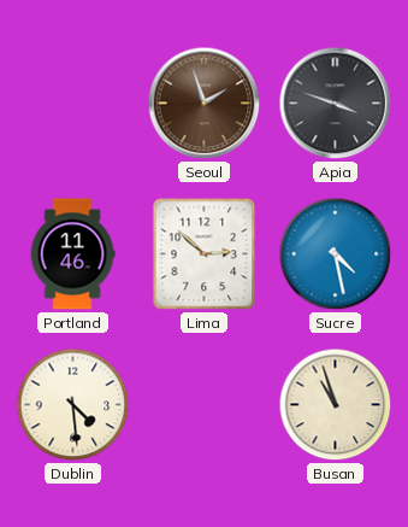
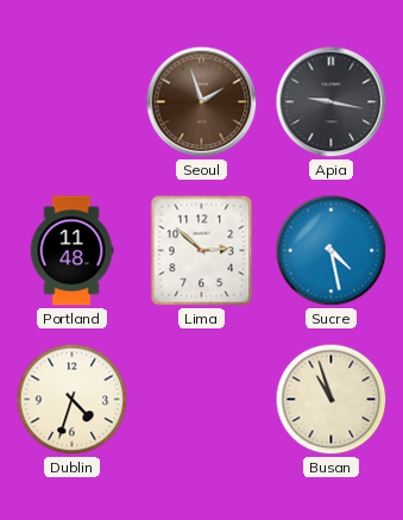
Apia: 3:48 -> 9:17 (332, 102)
Portland: 11:46 -> 11:48 (71, 251)
Dublin: 4:29 -> 4:33 (73, 400)
